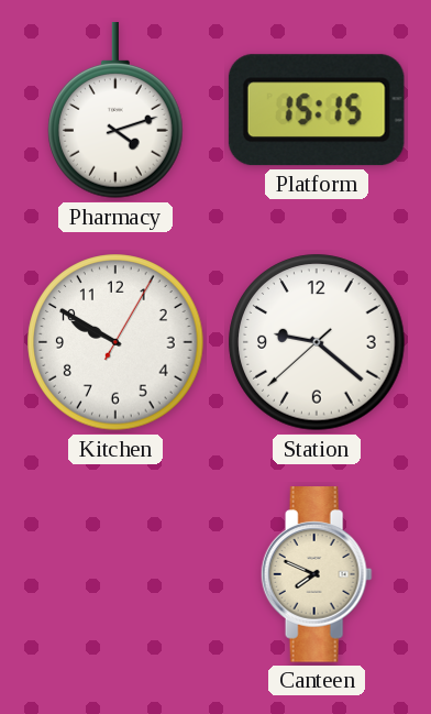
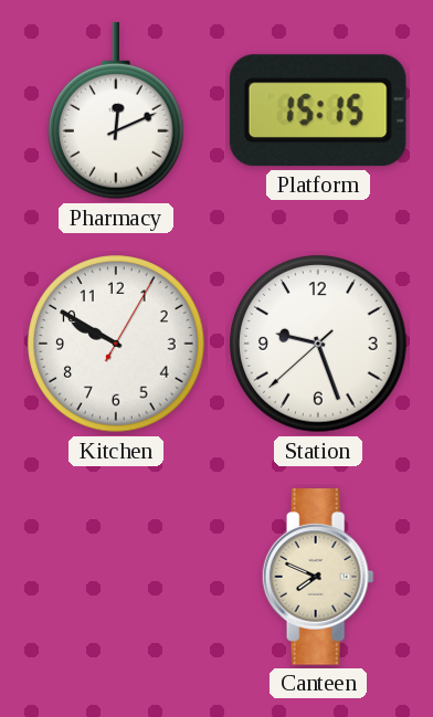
Pharmacy: 4:12 -> 12:11 (117, 112)
Station: 9:21 -> 9:26 (318, 344)
